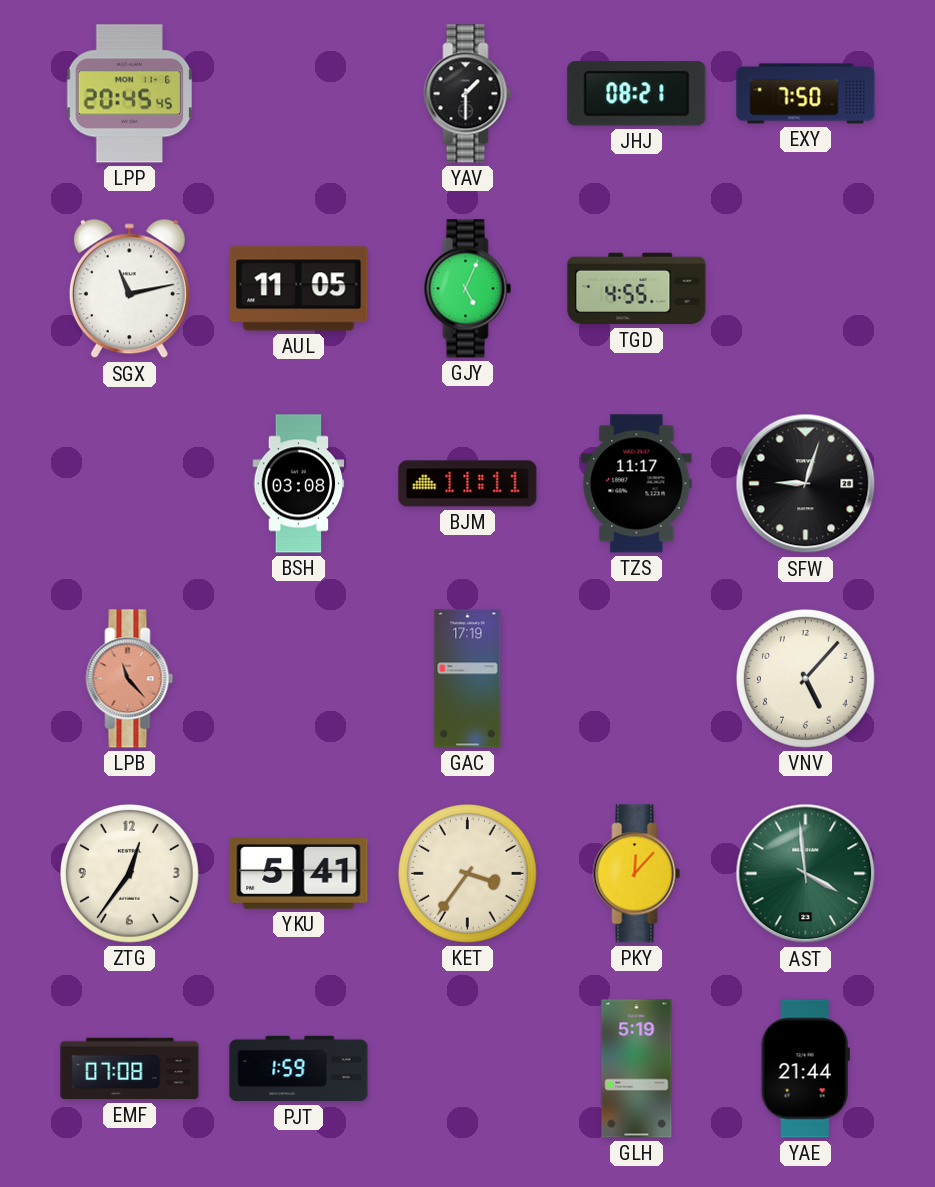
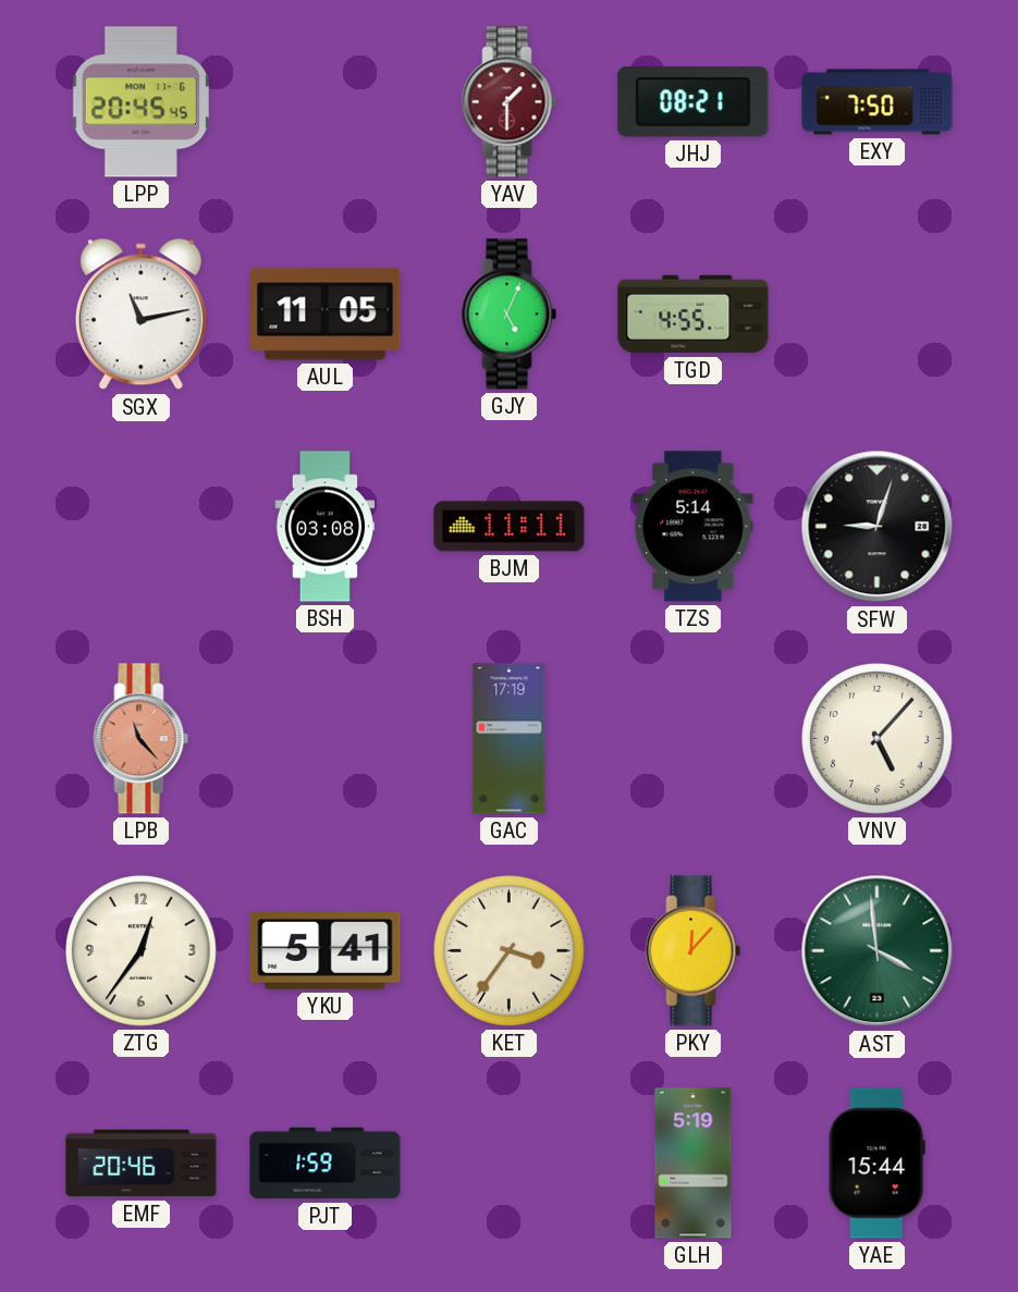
YAV dial: black -> burgundy (510, 102)
TZS: 11:17 -> 5:14 (694, 527)
EMF: 07:08 -> 20:46 (142, 1164)
YAE: 21:44 -> 15:44 (876, 1164)
